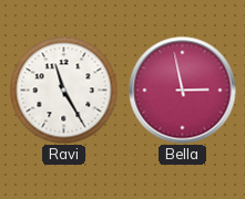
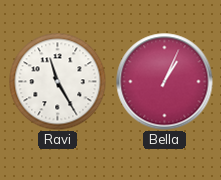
Bella: 2:58 -> 1:04 (165, 82)
